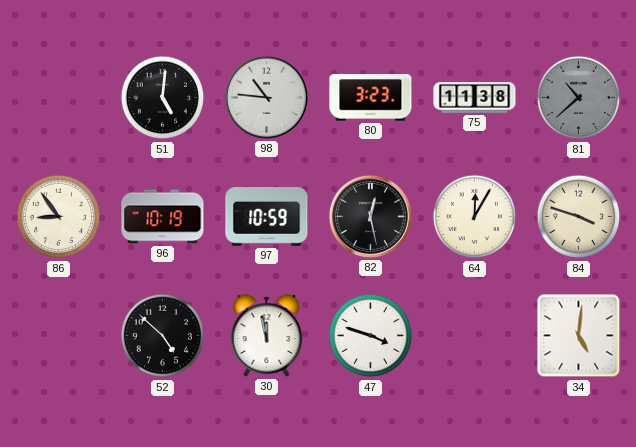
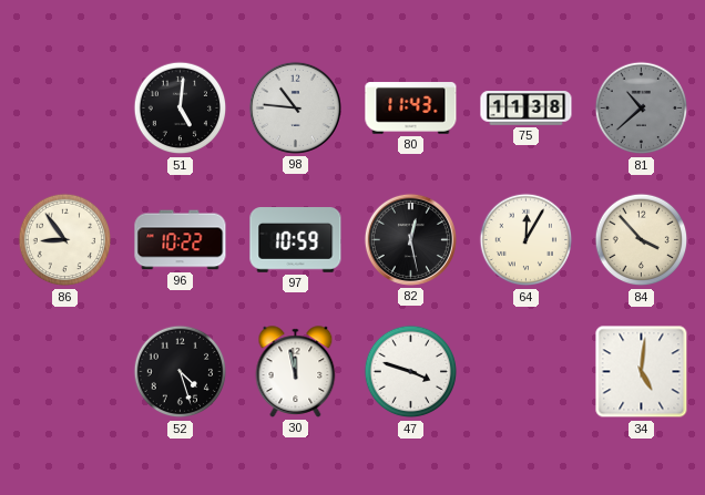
80: 3:23 -> 11:43 (411, 109)
96: 10:19 -> 10:22 (181, 240)
84: 3:48 -> 3:53 (642, 240)
52: 4:52 -> 4:27 (181, 372)
